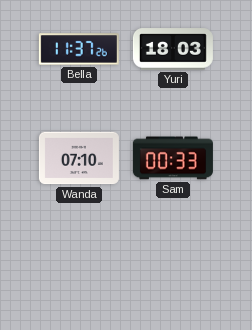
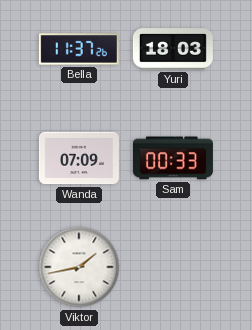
Wanda: 07:10 -> 07:09 (79, 158)
Viktor: none -> 1:43 (79, 267)
